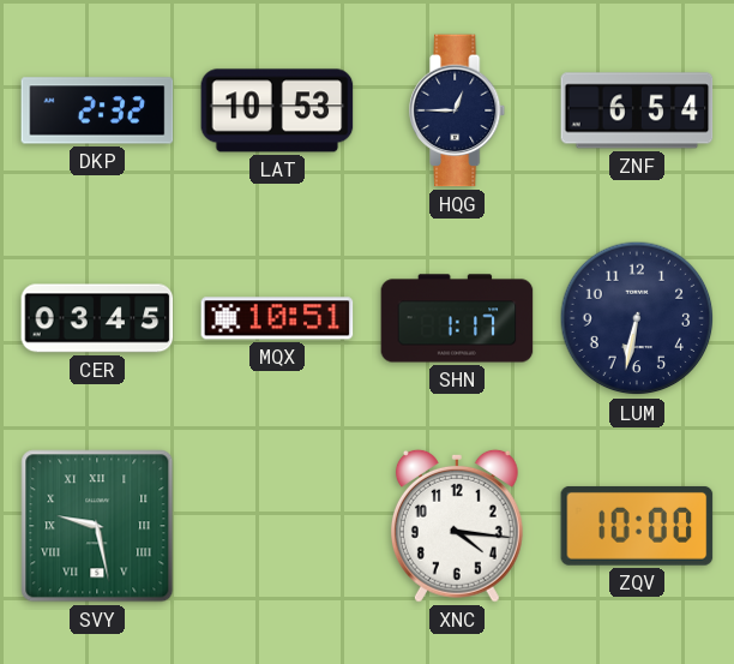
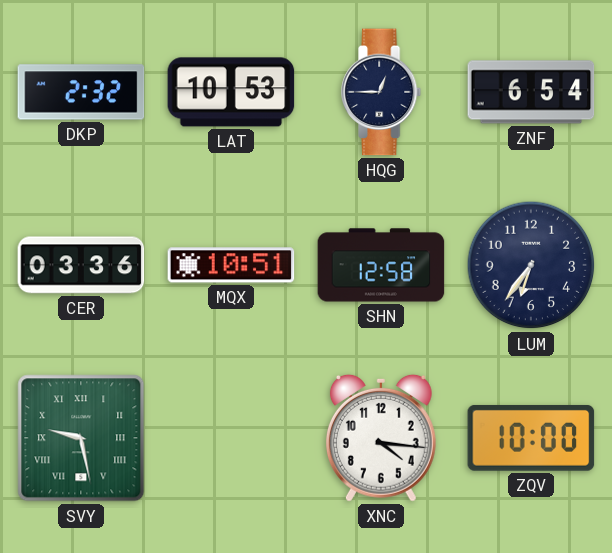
CER: 03:45 -> 03:36 (81, 265)
SHN: 1:17 -> 12:58 (381, 265)
LUM: 6:32 -> 6:36 (531, 265)
